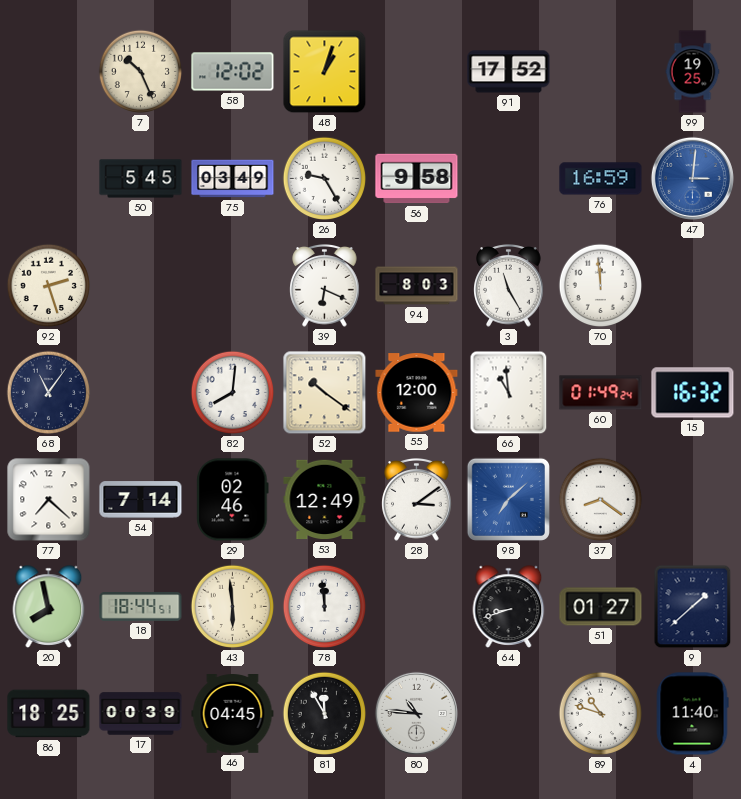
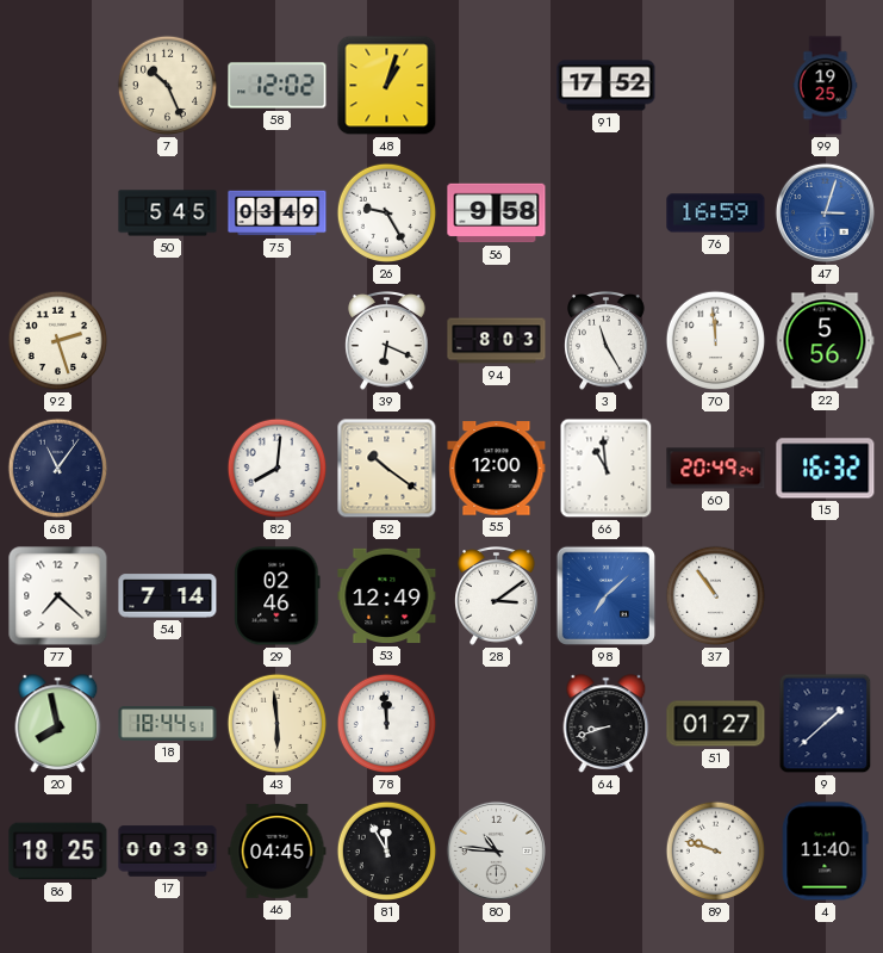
47: 3:01 -> 3:03 (825, 212)
22: none -> 5:56 (825, 341)
60: 01:49 -> 20:49 (716, 469)
37: 8:21 -> 10:54 (716, 596)
89: 10:48 -> 9:48 (716, 852)
